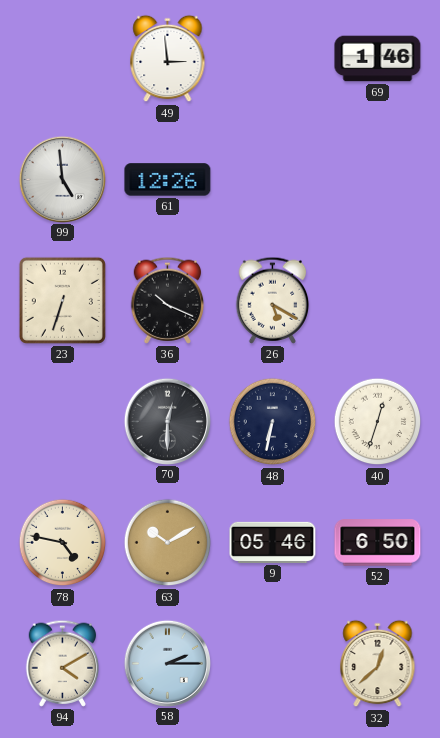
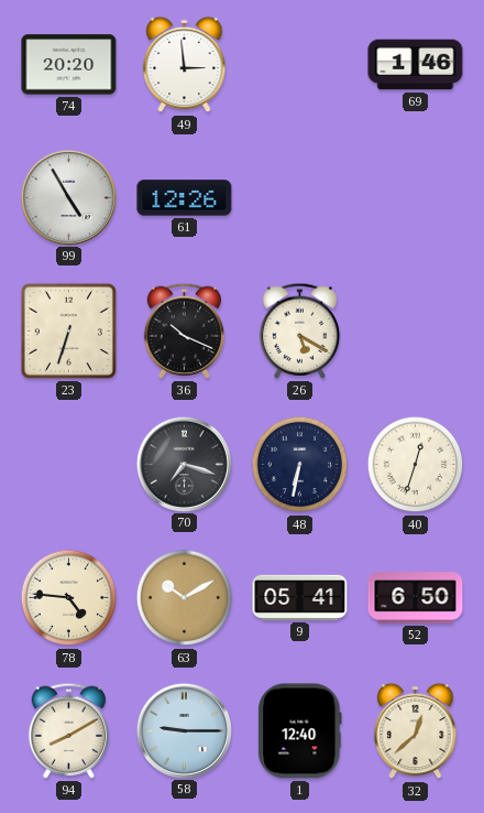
74: none -> 20:20 (69, 65)
99: 4:59 -> 4:55 (68, 197)
70: 12:30 -> 7:18 (184, 464)
78: 4:47 -> 4:46 (69, 598)
9: 05:46 -> 05:41 (300, 597)
94: 4:10 -> 8:10 (69, 730)
58: 2:15 -> 9:15 (184, 730)
1: none -> 12:40 (300, 731)
